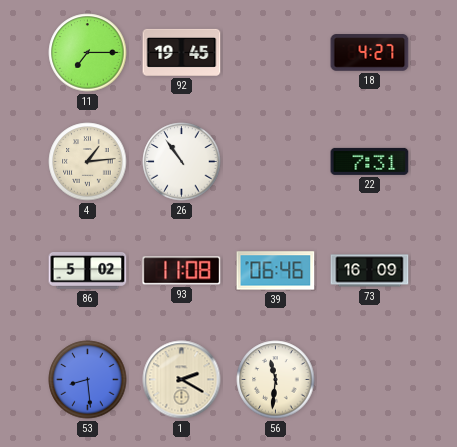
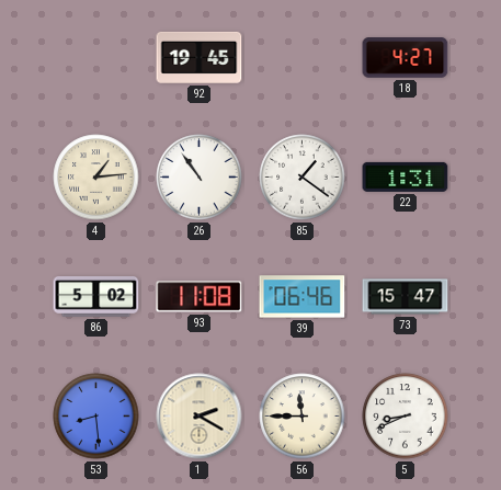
11: 7:15 -> none (88, 53)
85: none -> 1:21 (303, 178)
22: 7:31 -> 1:31 (406, 176)
73: 16:09 -> 15:47 (406, 297)
56: 11:31 -> 11:45 (303, 417)
5: none -> 8:41 (406, 417)
